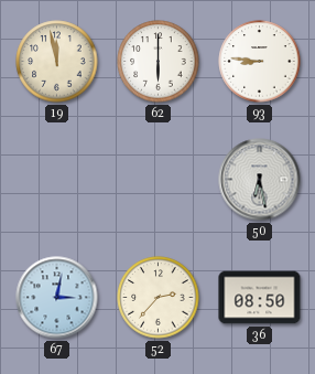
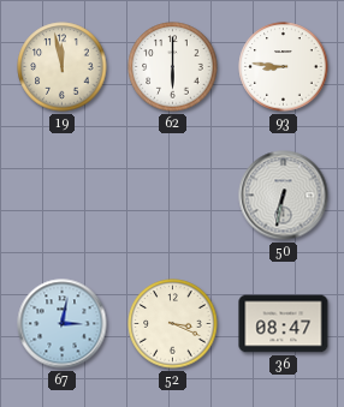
50: 6:28 -> 6:32 (284, 196)
52: 2:37 -> 3:19 (173, 324)
36: 08:50 -> 08:47 (284, 324)
